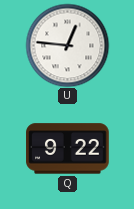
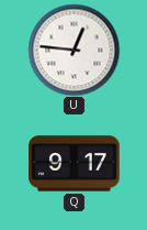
Q: 9:22 -> 9:17 (75, 164)
